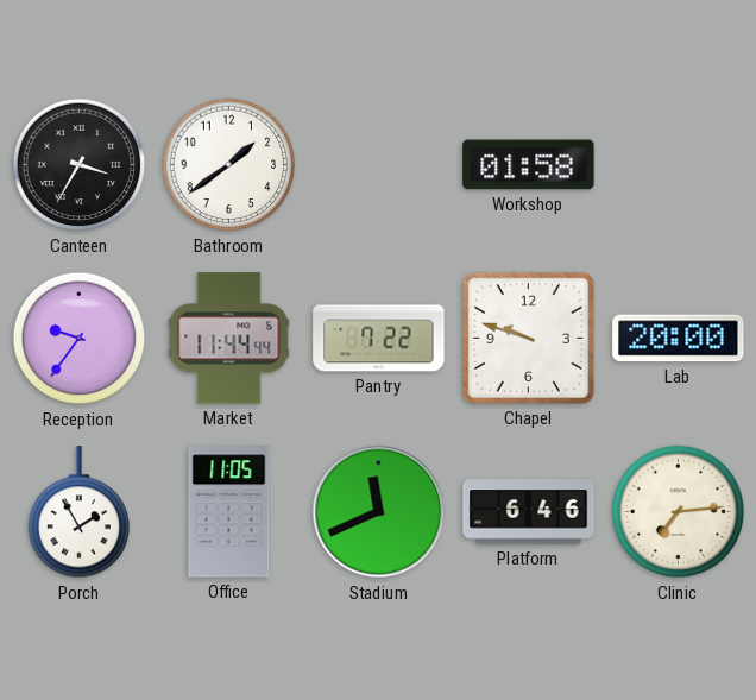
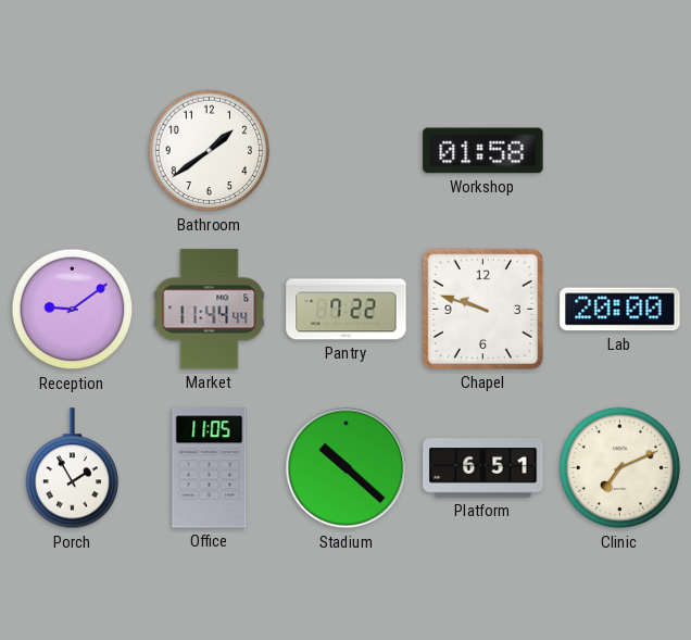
Canteen: 3:35 -> none (80, 165)
Reception: 9:36 -> 9:09 (73, 310)
Stadium: 11:41 -> 10:22 (347, 468)
Platform: 6:46 -> 6:51 (483, 468)
Clinic: 7:14 -> 7:11 (620, 468)
